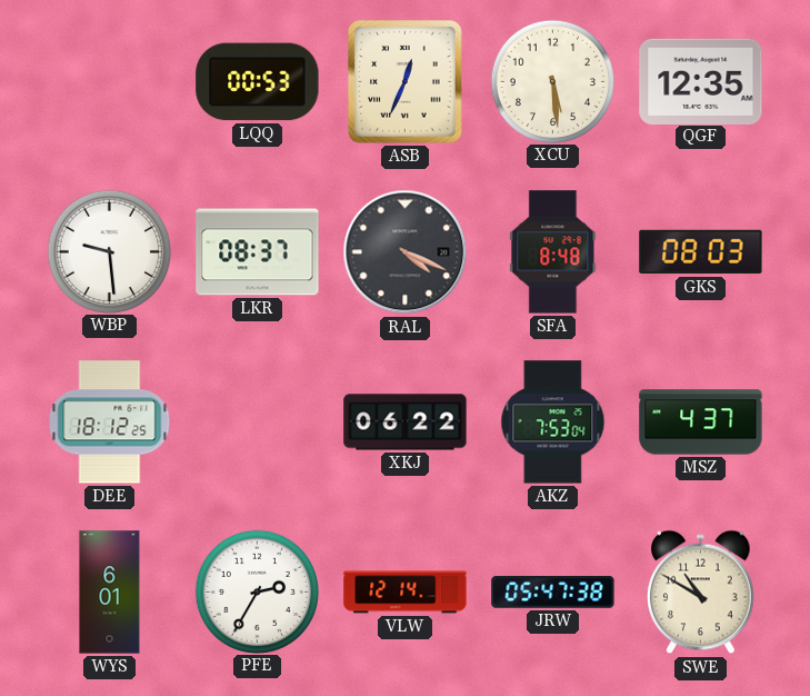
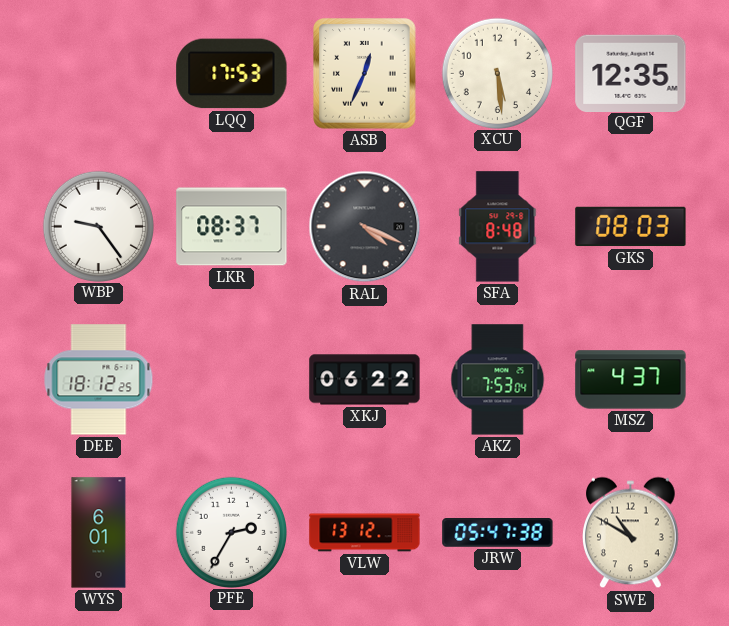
LQQ: 00:53 -> 17:53 (232, 74)
WBP: 9:29 -> 9:24 (98, 226)
VLW: 12:14 -> 13:12 (365, 533)
